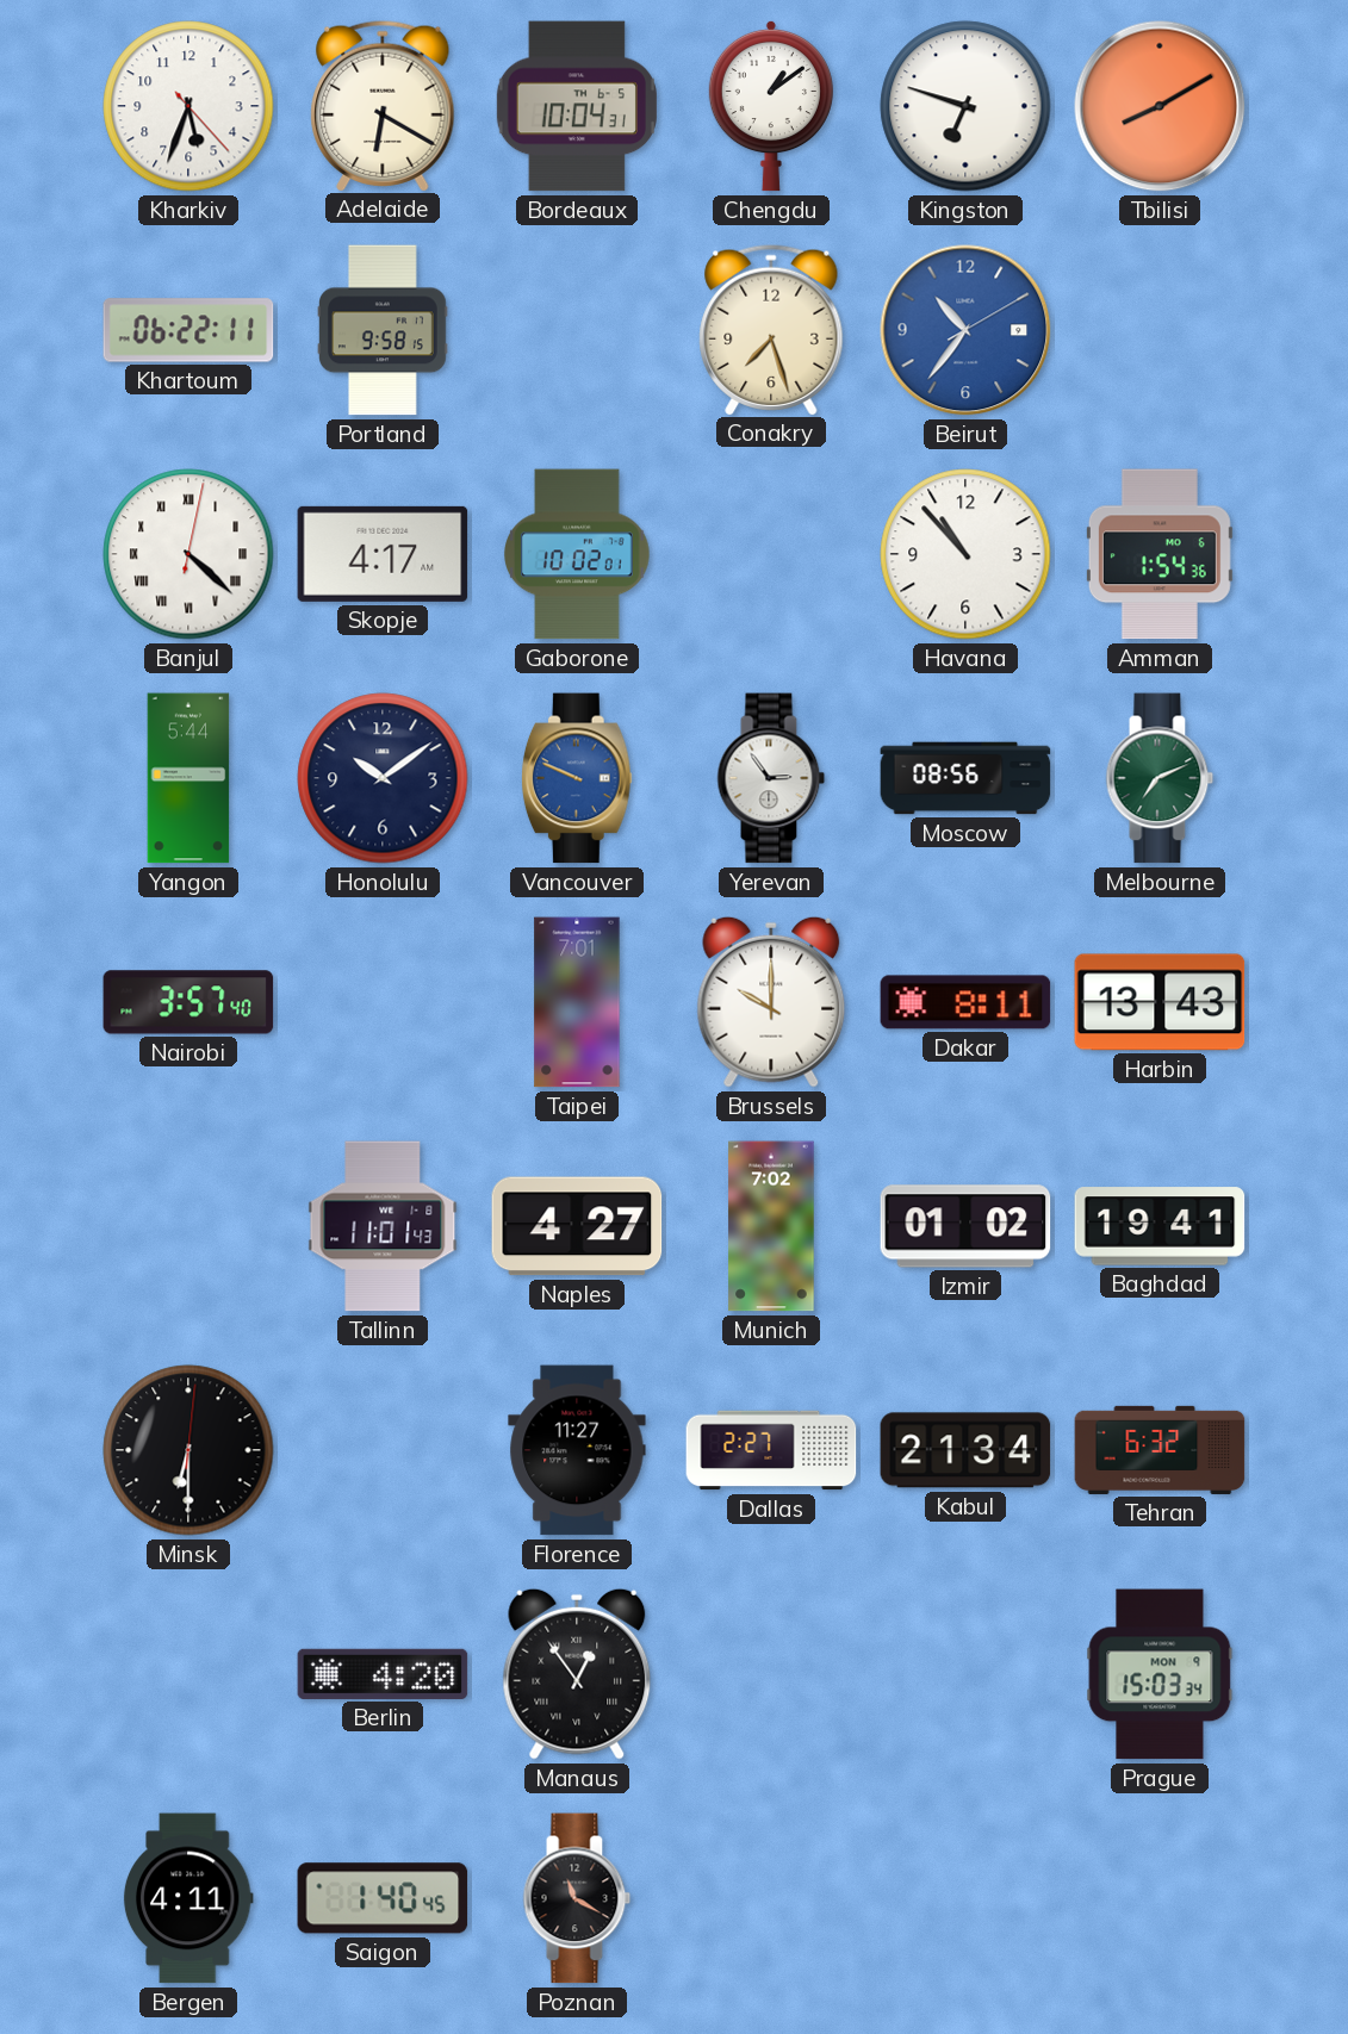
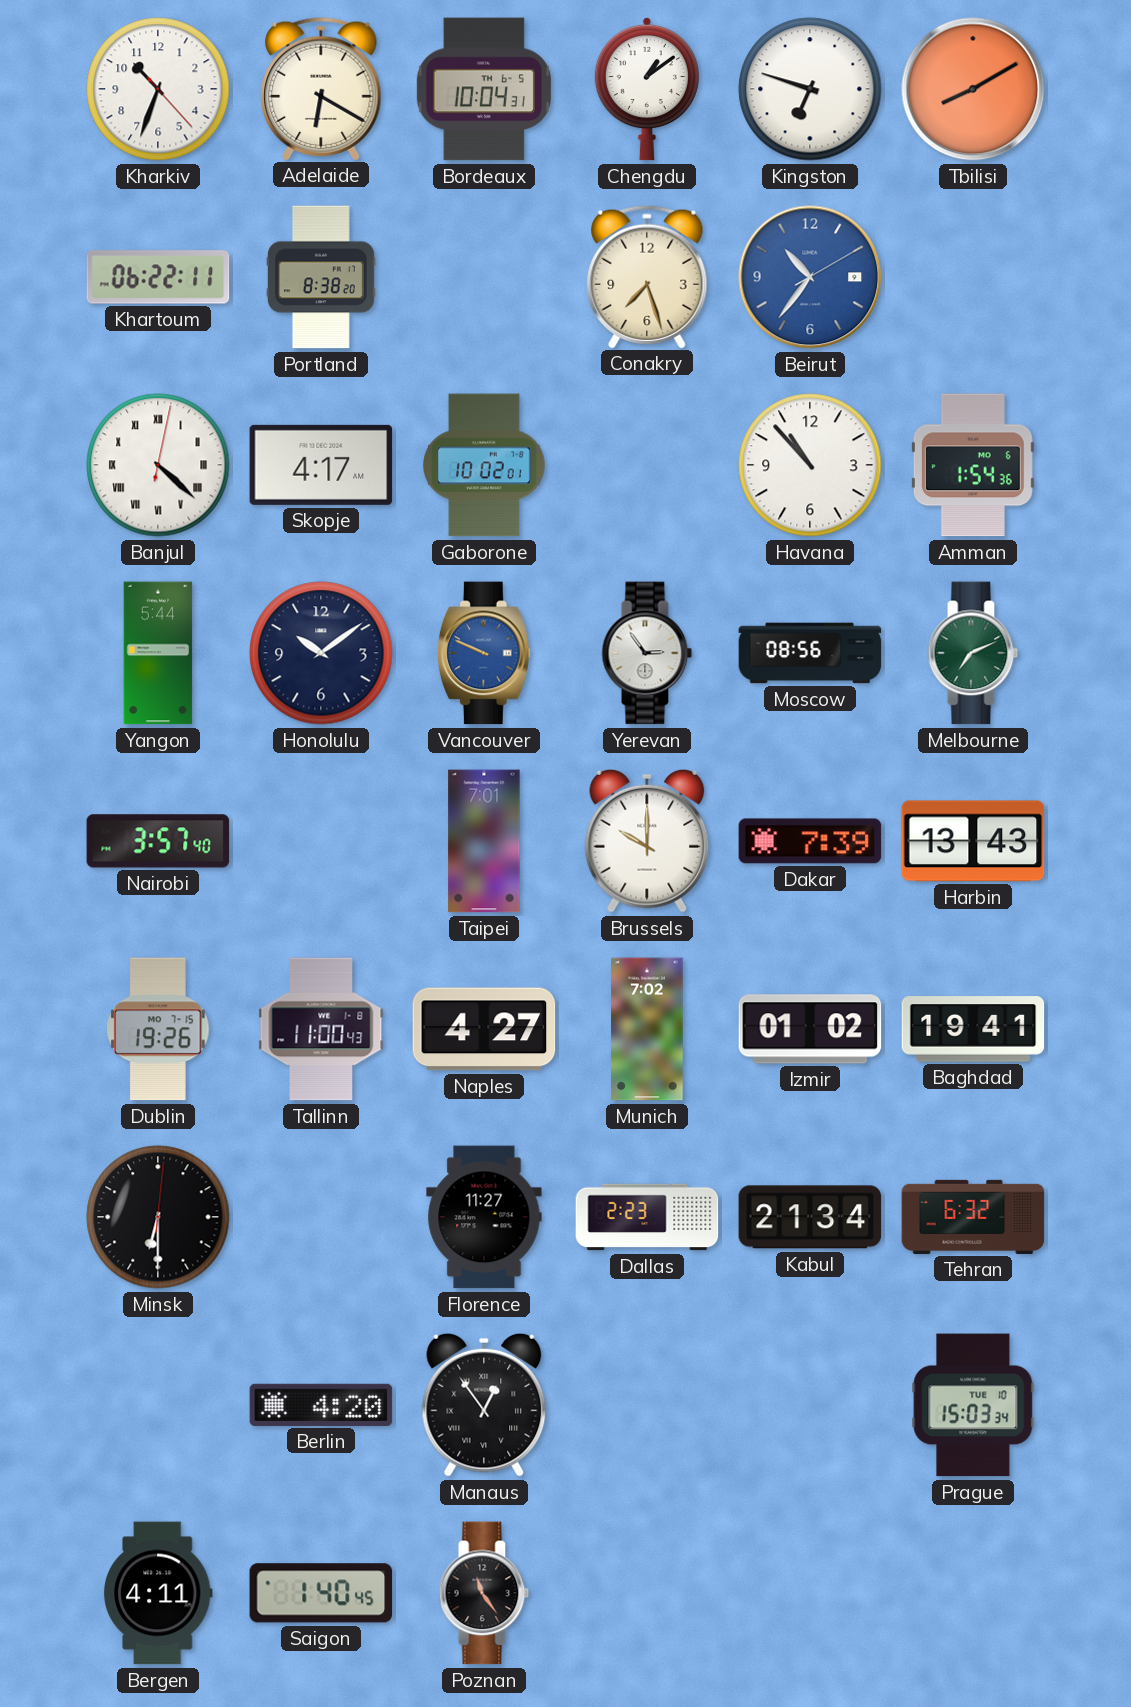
Kharkiv: 5:33 -> 10:33 (158, 89)
Portland: 9:58 -> 8:38 (322, 277)
Dakar: 8:11 -> 7:39 (810, 841)
Dublin: none -> 19:26 (158, 1029)
Tallinn: 11:01 -> 11:00 (321, 1029)
Dallas: 2:27 -> 2:23 (647, 1217)
Prague date: MON 9 -> TUE 10 (973, 1405)
Poznan: 11:20 -> 11:24 (484, 1593)
